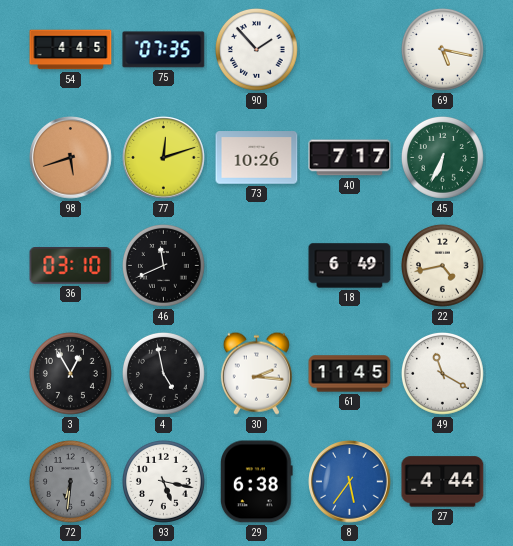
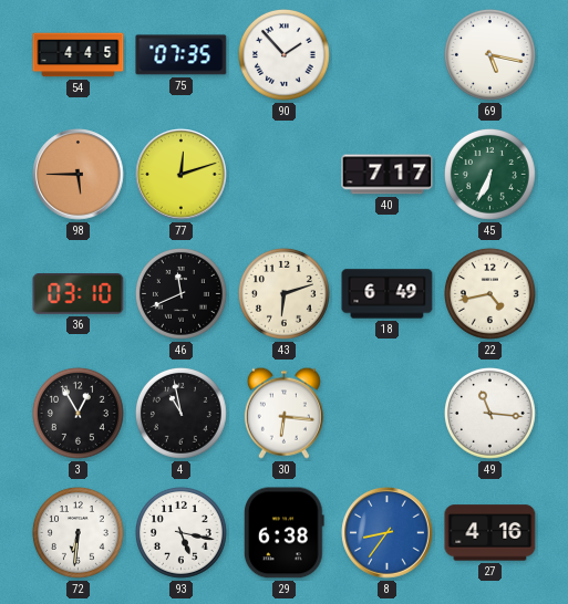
98: 5:42 -> 5:45 (79, 175)
73: 10:26 -> none (257, 158)
43: none -> 6:12 (283, 293)
4: 4:58 -> 10:58 (180, 413)
30: 2:16 -> 6:16 (283, 413)
61: 11:45 -> none (350, 374)
49: 11:20 -> 11:16 (489, 413)
72 dial: grey -> white (78, 532)
8: 5:36 -> 8:36 (388, 533)
27: 4:44 -> 4:16 (490, 533)
